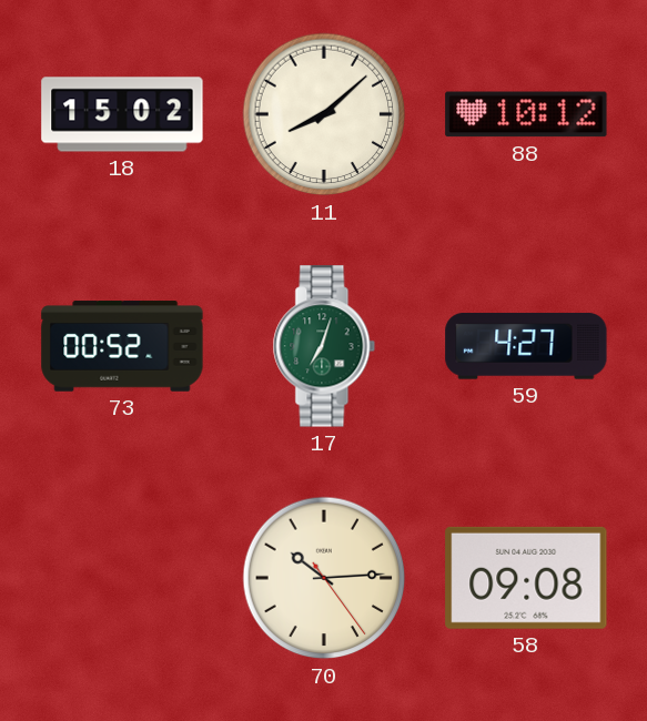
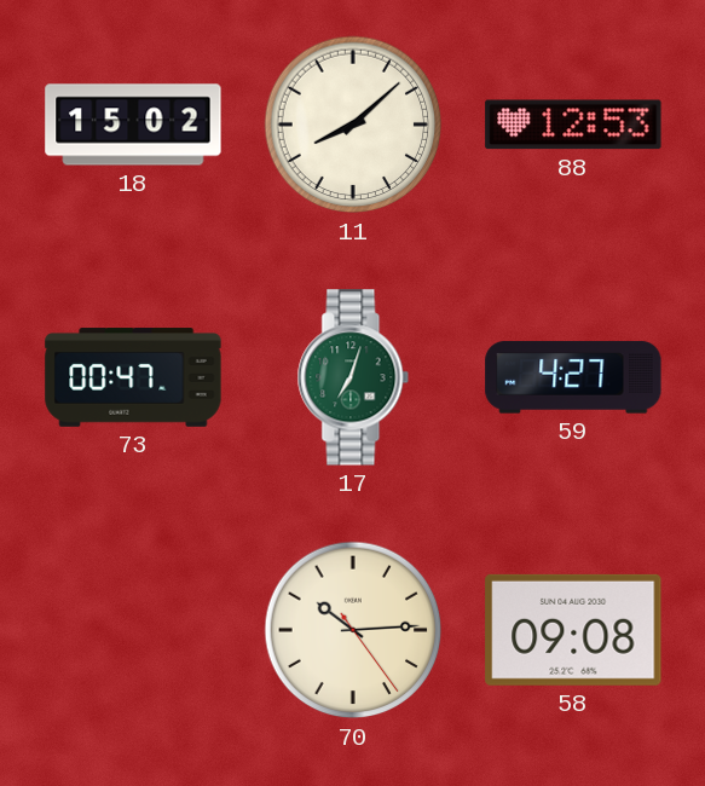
88: 10:12 -> 12:53 (573, 125)
73: 00:52 -> 00:47 (133, 377)
